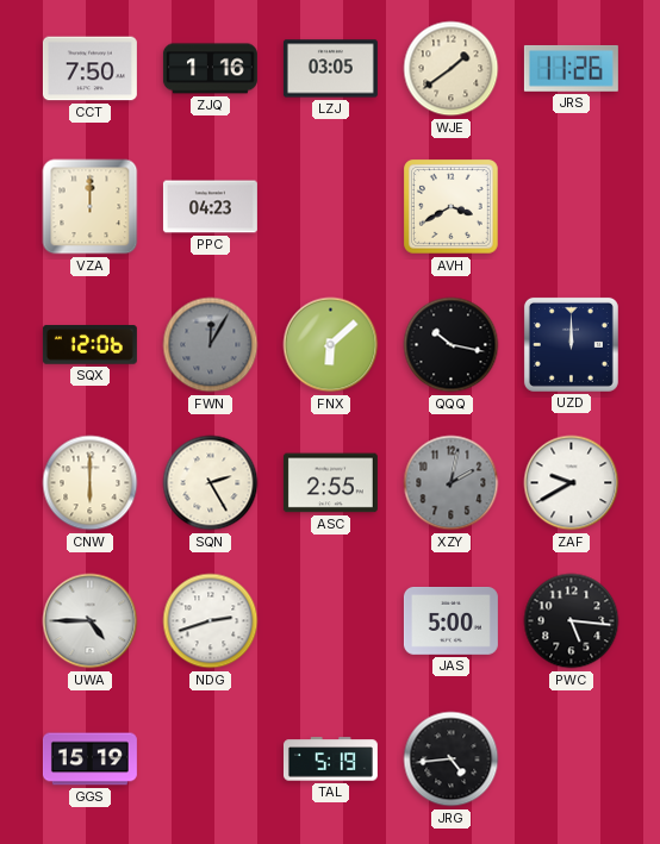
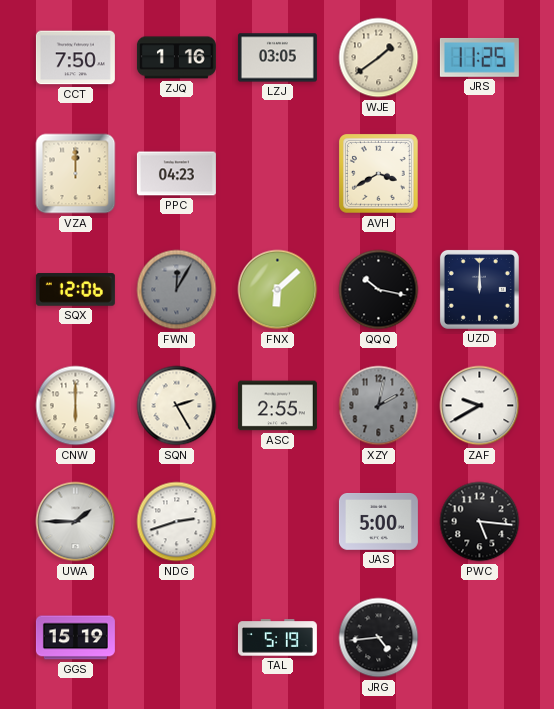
JRS: 11:26 -> 11:25 (479, 57)
UWA: 4:45 -> 1:45 (76, 522)
